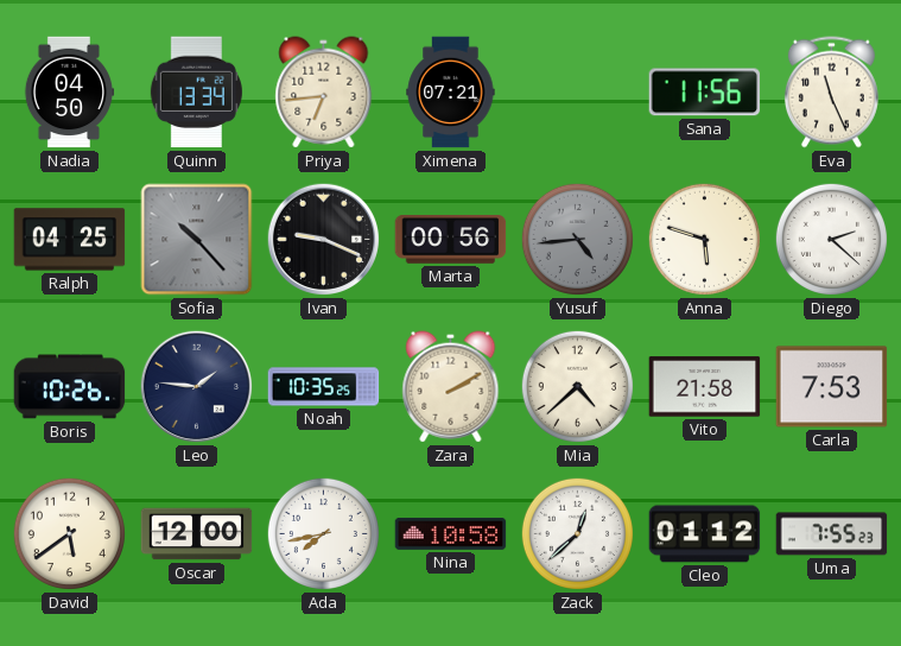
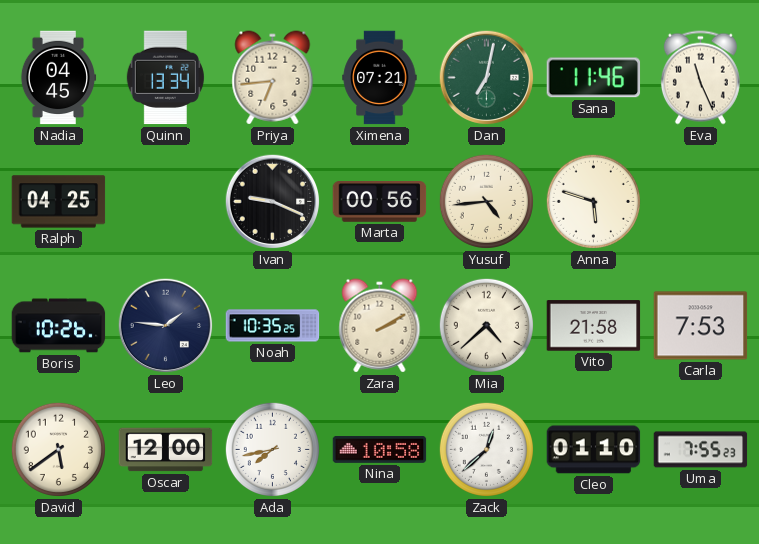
Nadia: 04:50 -> 04:45 (58, 78)
Dan: none -> 7:02 (487, 78)
Sana: 11:56 -> 11:46 (594, 78)
Sofia: 10:23 -> none (197, 240)
Yusuf dial: grey -> cream (486, 201)
Diego: 2:22 -> none (831, 239)
Cleo: 01:12 -> 01:10 (594, 450)
